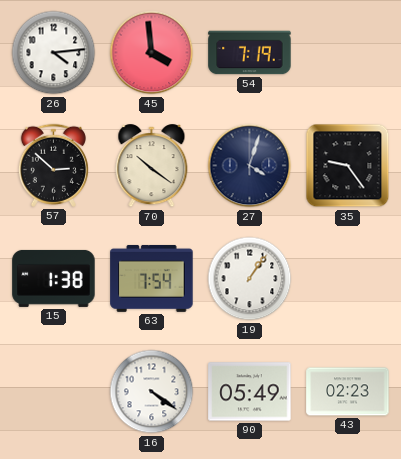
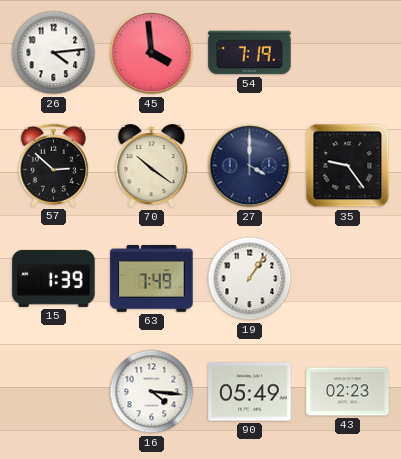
27: 4:03 -> 4:00 (250, 166)
15: 1:38 -> 1:39 (54, 278)
63: 7:54 -> 7:49 (152, 278)
16: 4:21 -> 4:16 (152, 392)
